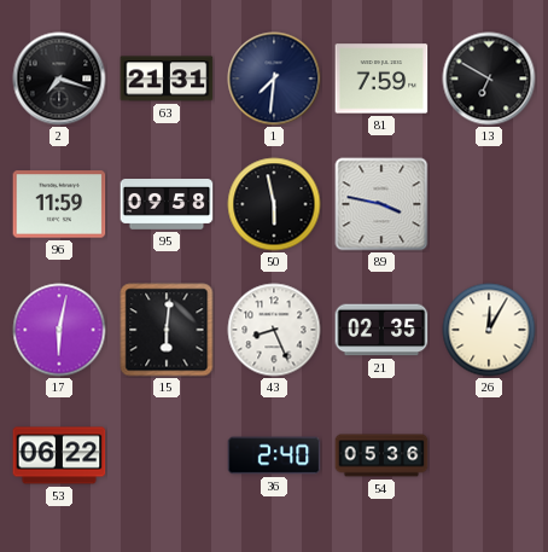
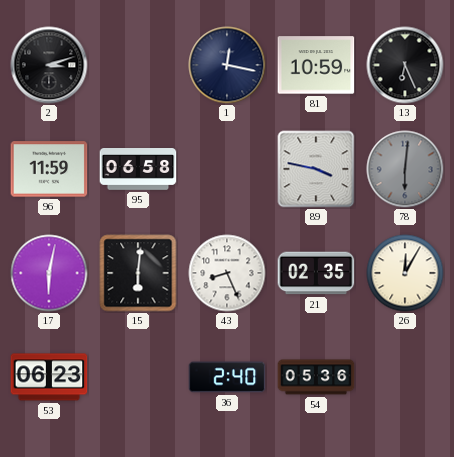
2: 7:18 -> 3:12 (49, 65)
63: 21:31 -> none (167, 79)
1: 7:31 -> 12:17 (227, 65)
81: 7:59 -> 10:59 (316, 65)
13: 6:50 -> 6:26 (405, 65)
95: 09:58 -> 06:58 (138, 170)
50: 5:58 -> none (274, 204)
78: none -> 6:01 (405, 169)
53: 06:22 -> 06:23 (49, 377)
